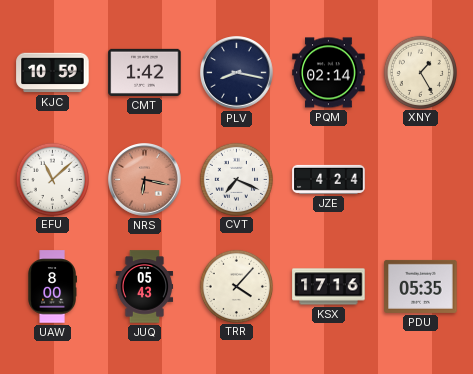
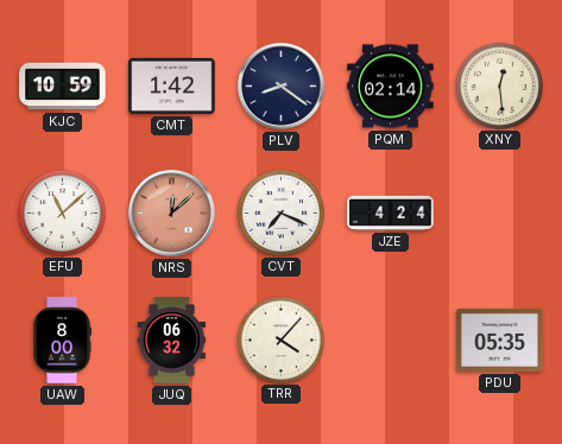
PLV: 8:17 -> 8:21 (282, 87)
XNY: 1:25 -> 12:29 (499, 85)
NRS: 6:17 -> 12:08 (172, 214)
JUQ: 05:43 -> 06:32 (172, 341)
KSX: 17:16 -> none (329, 287)
